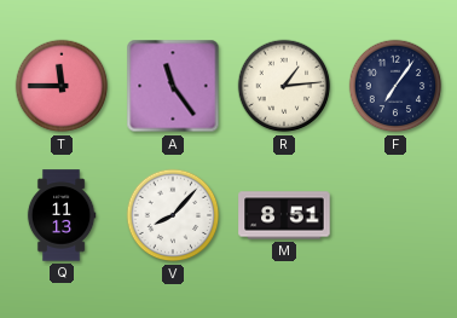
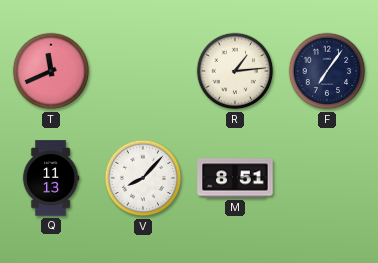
T: 11:45 -> 11:41 (51, 71)
A: 11:24 -> none (173, 86)
